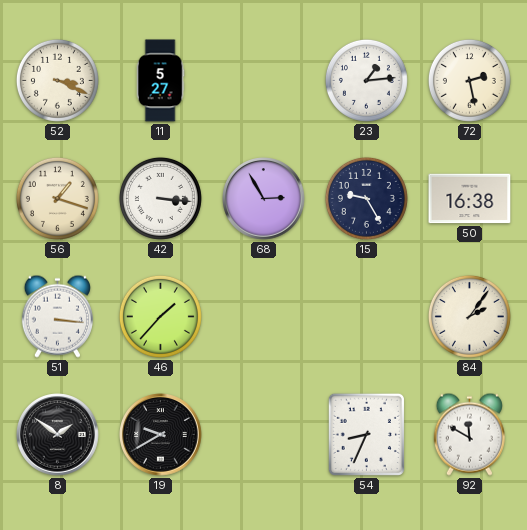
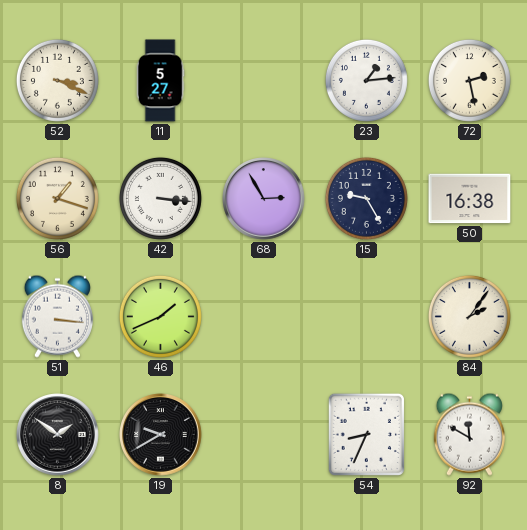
46: 1:37 -> 1:41 (160, 316)
